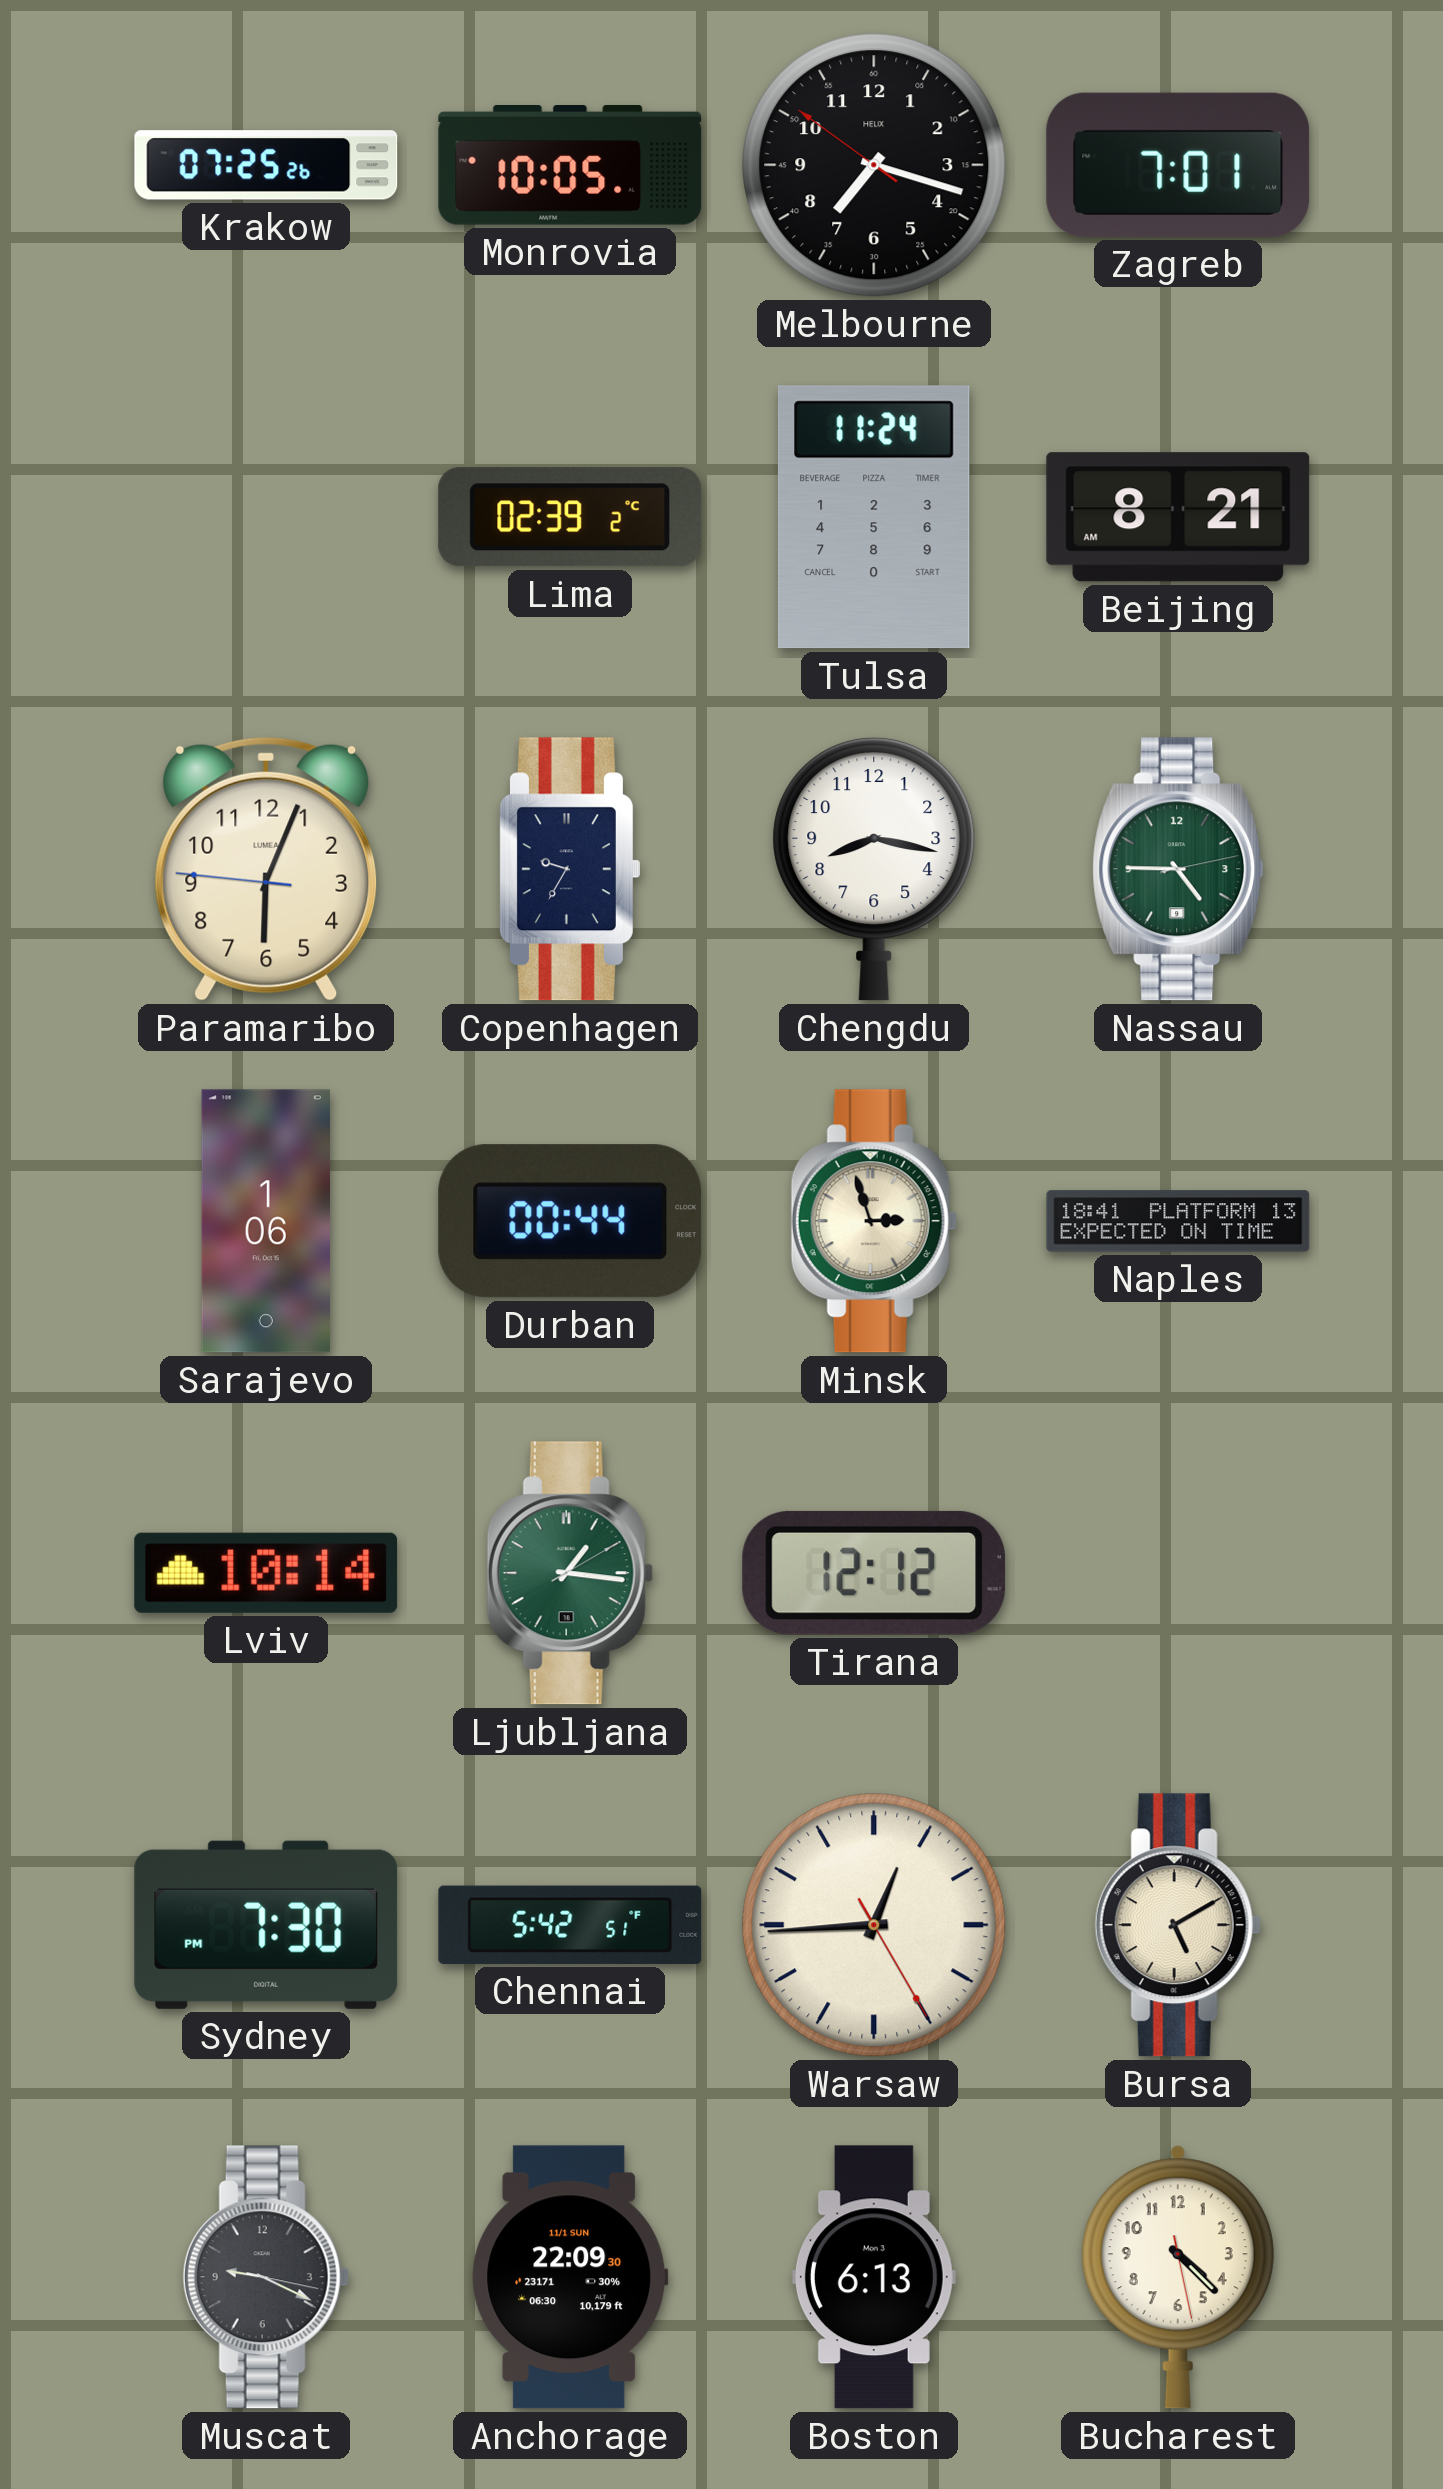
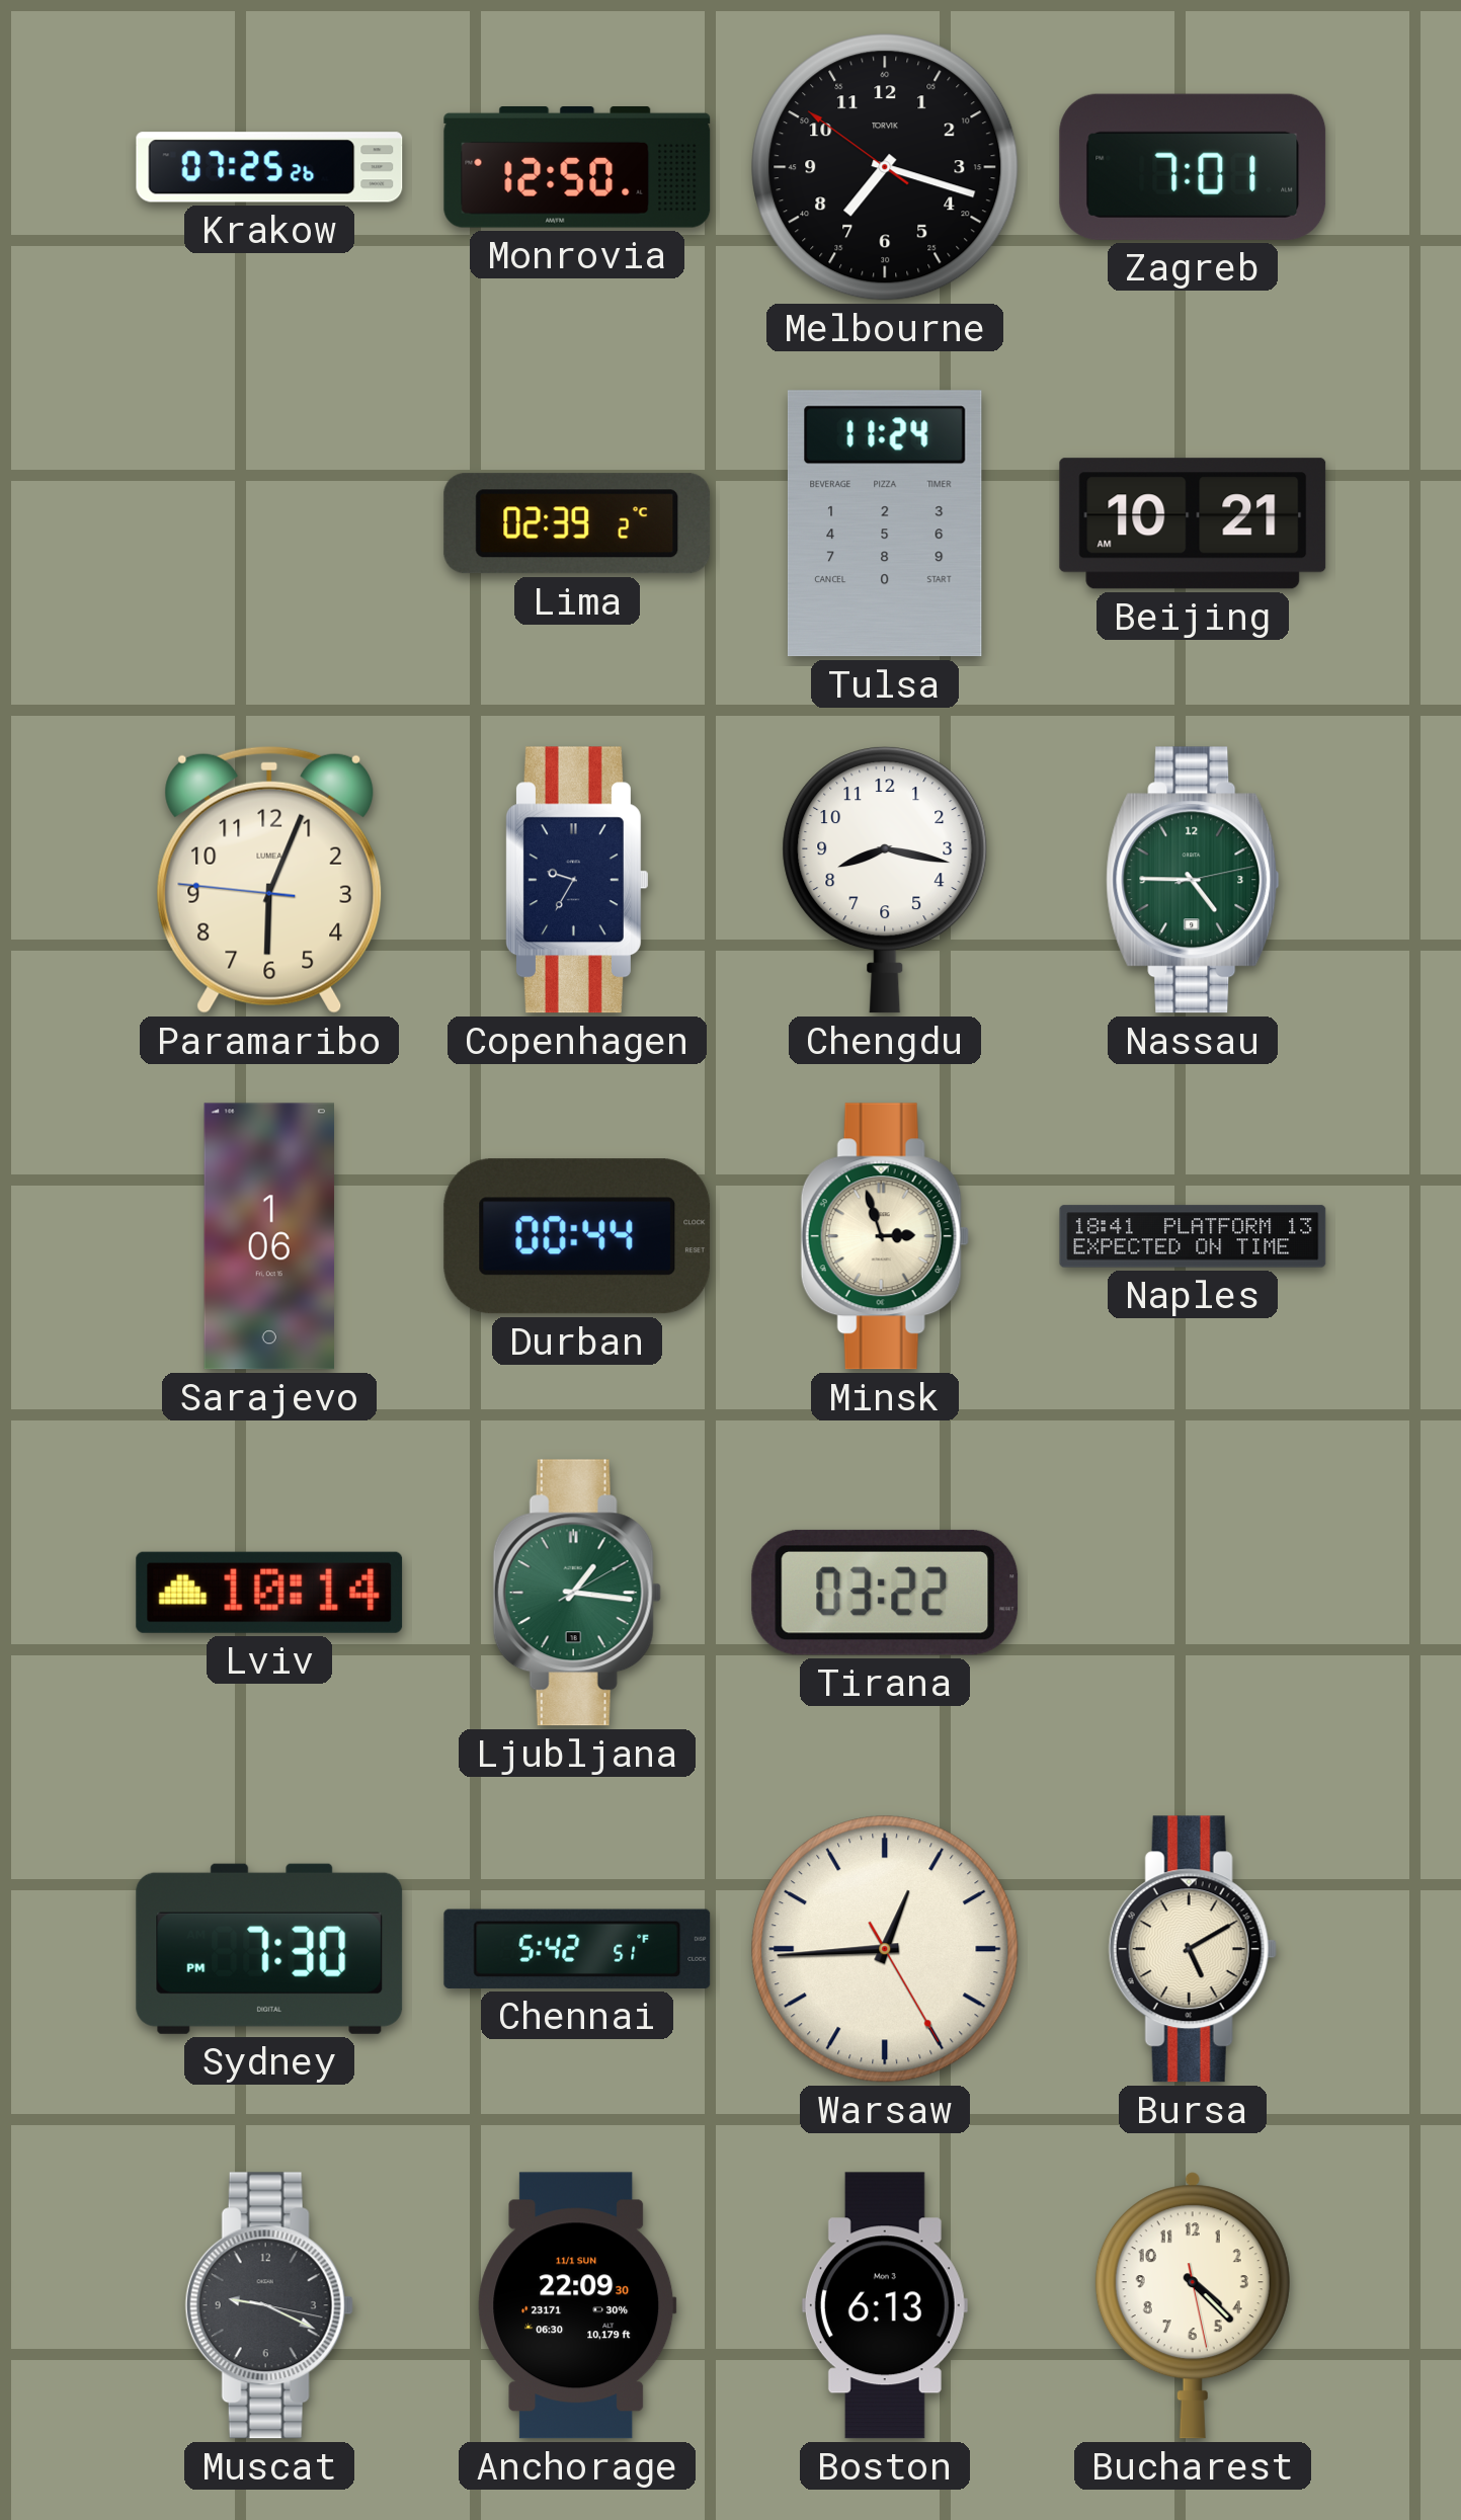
Monrovia: 10:05 -> 12:50 (577, 168)
Melbourne brand: HELIX -> TORVIK (885, 167)
Beijing: 8:21 -> 10:21 (1193, 523)
Tirana: 12:12 -> 03:22 (885, 1593)
